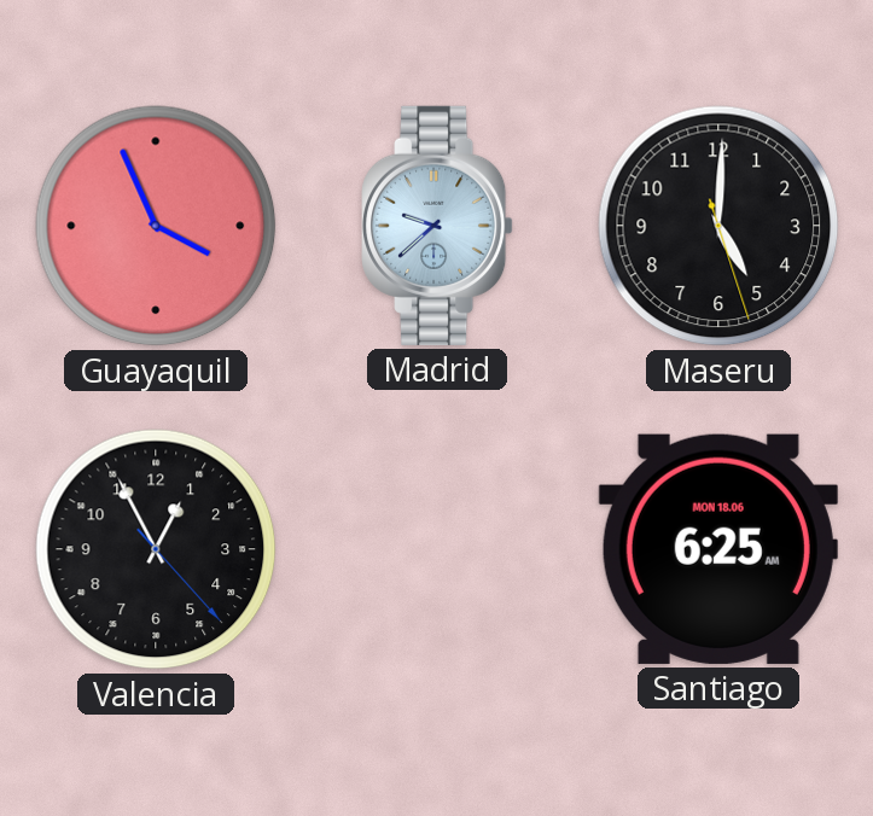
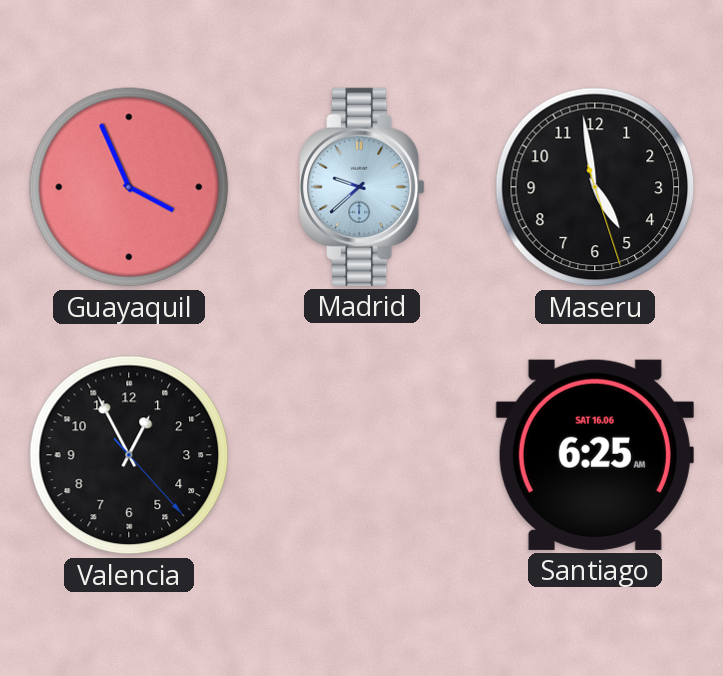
Maseru: 5:00 -> 4:58 (595, 187)
Santiago date: MON 18.06 -> SAT 16.06 (595, 455)
